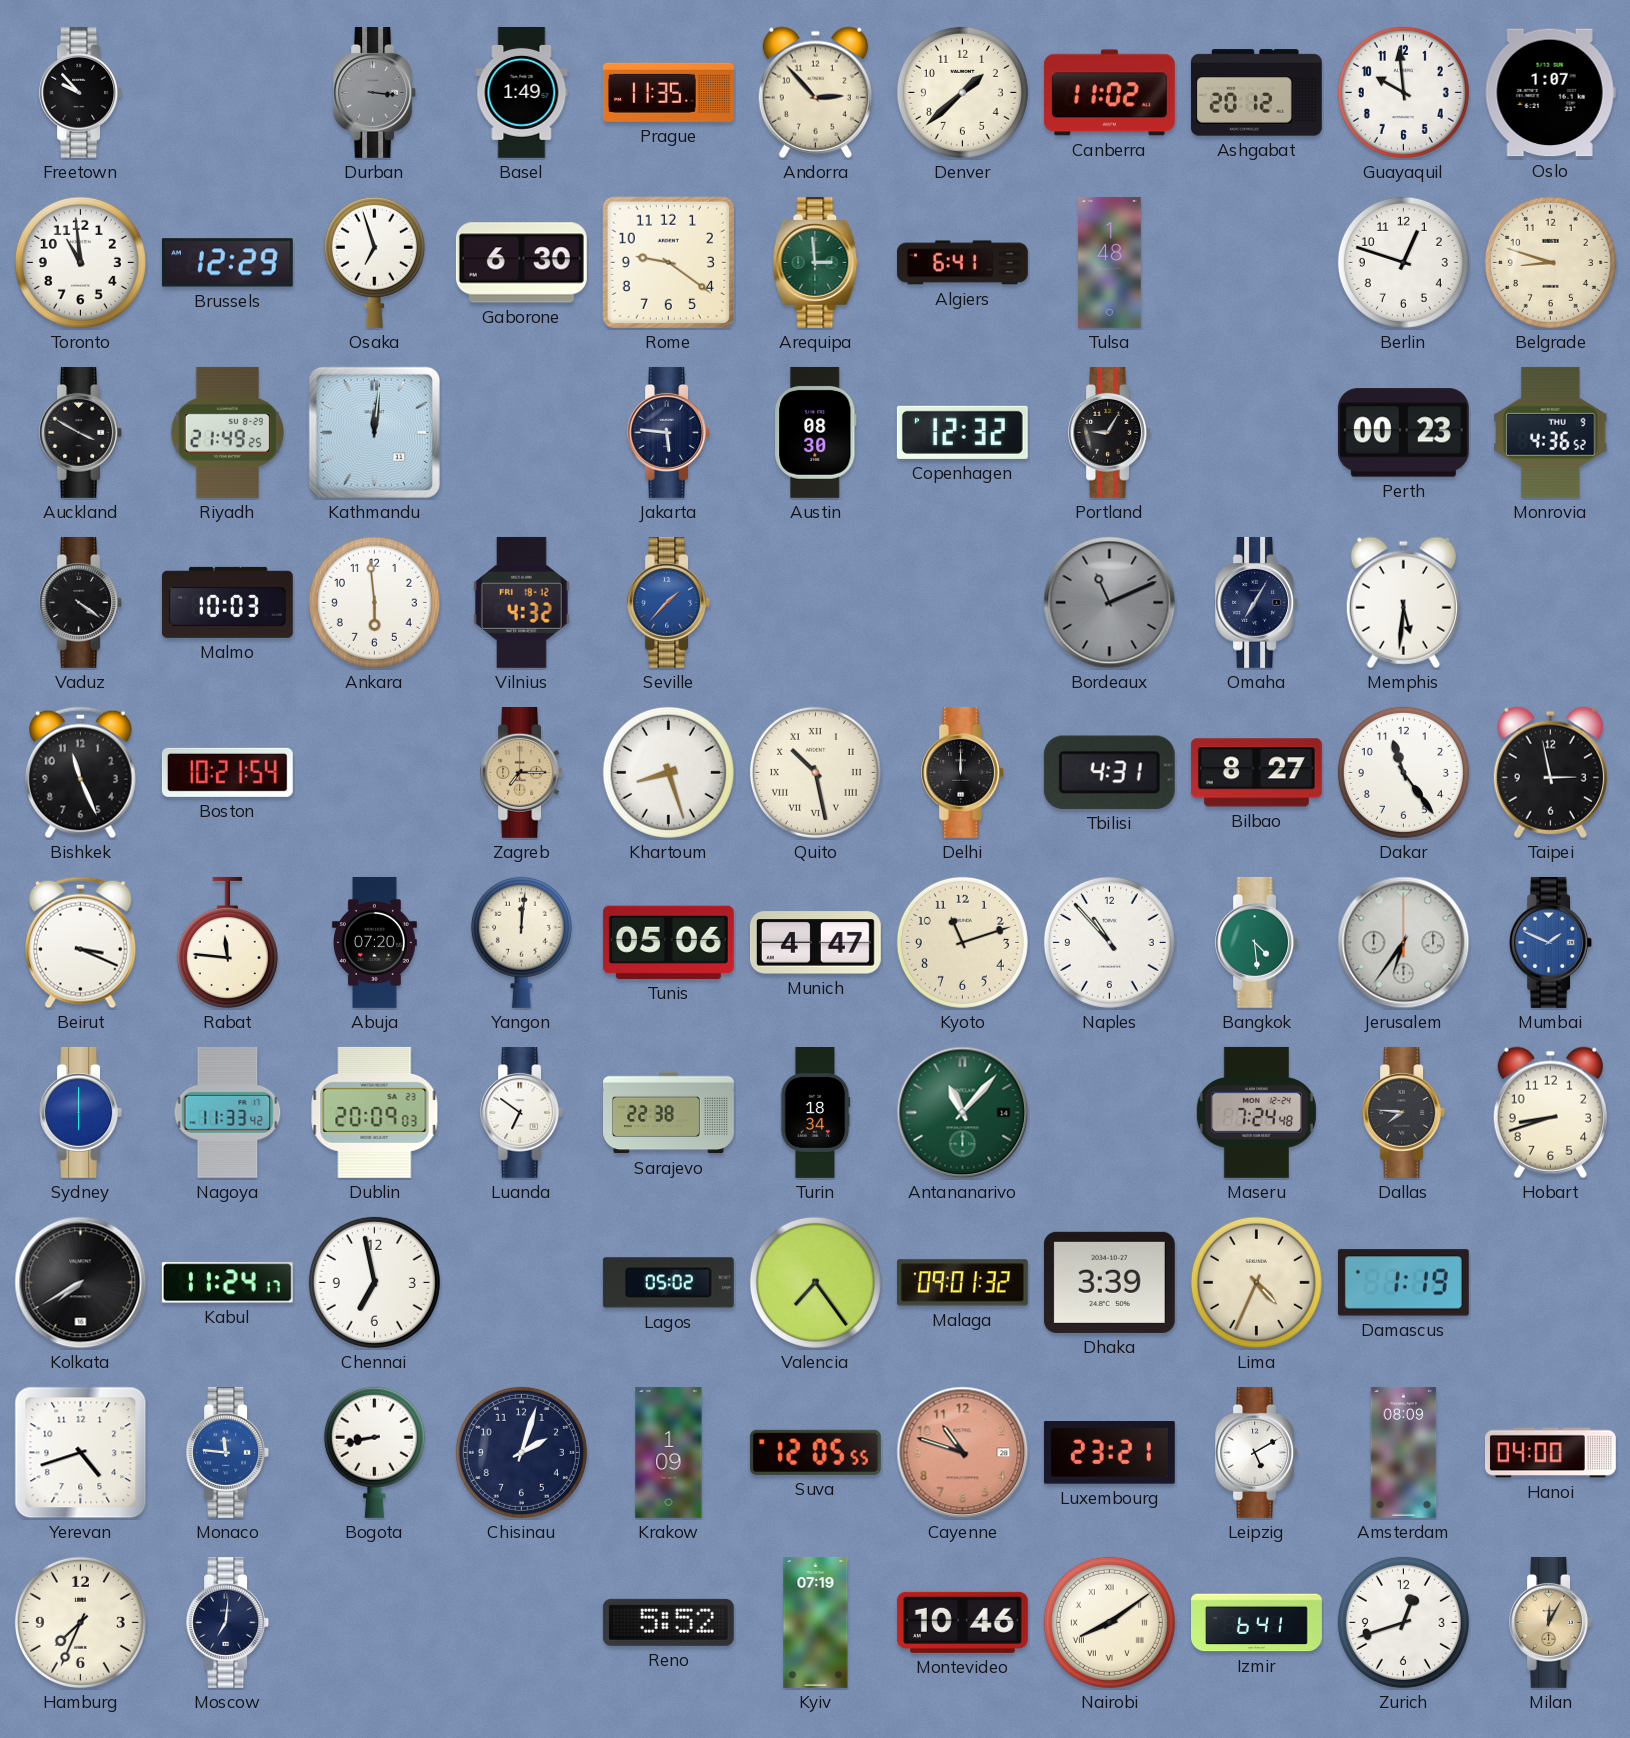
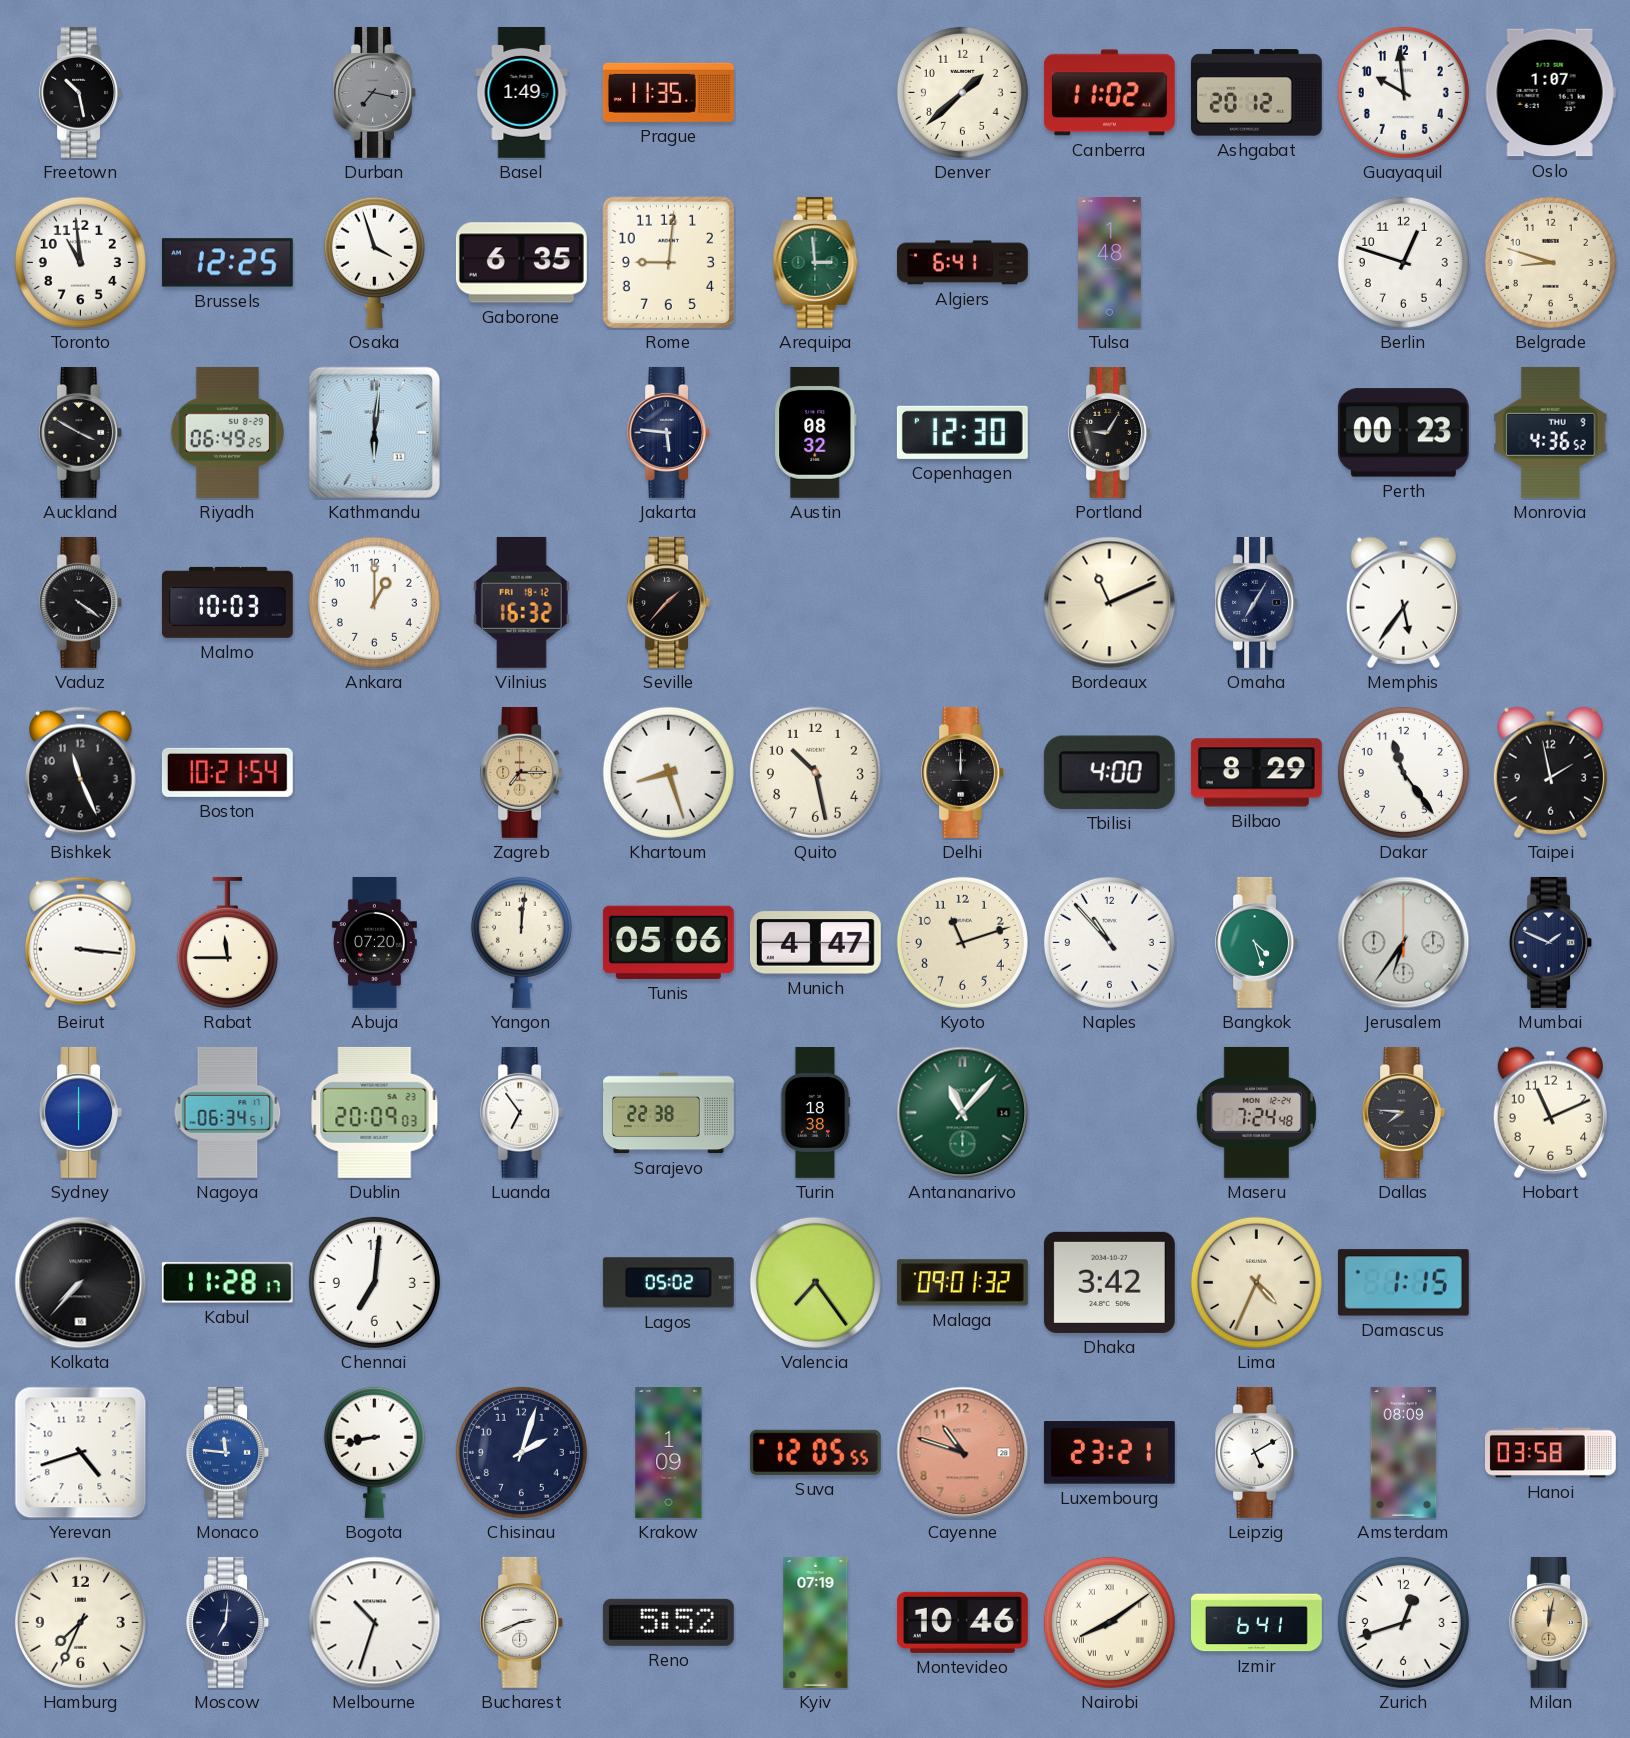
Freetown: 9:53 -> 10:28 (81, 92)
Durban: 3:16 -> 7:17 (375, 92)
Andorra: 2:53 -> none (815, 92)
Brussels: 12:29 -> 12:25 (227, 263)
Osaka: 6:57 -> 3:57 (374, 262)
Gaborone: 6:30 -> 6:35 (521, 263)
Rome: 9:21 -> 9:01 (668, 262)
Riyadh: 21:49 -> 06:49 (227, 432)
Kathmandu: 12:01 -> 6:01 (374, 432)
Austin: 08:30 -> 08:32 (816, 432)
Copenhagen: 12:32 -> 12:30 (962, 432)
Ankara: 5:59 -> 1:00 (374, 602)
Vilnius: 4:32 -> 16:32 (521, 602)
Seville dial: blue -> black (669, 602)
Bordeaux dial: grey -> cream (1110, 603)
Memphis: 5:31 -> 5:36 (1403, 602)
Quito numerals: Roman -> Arabic (815, 772)
Tbilisi: 4:31 -> 4:00 (1109, 772)
Bilbao: 8:27 -> 8:29 (1256, 773)
Taipei: 2:58 -> 1:58 (1550, 772)
Beirut: 3:19 -> 3:16 (80, 943)
Rabat: 11:46 -> 11:45 (227, 942)
Bangkok: 4:29 -> 4:27 (1257, 942)
Mumbai dial: blue -> navy (1551, 942)
Nagoya: 11:33 -> 06:34 (228, 1112)
Luanda: 6:51 -> 6:54 (522, 1112)
Turin: 18:34 -> 18:38 (815, 1113)
Hobart: 8:42 -> 11:11 (1550, 1112)
Kolkata: 7:40 -> 7:37 (81, 1283)
Kabul: 11:24 -> 11:28 (227, 1283)
Chennai: 6:58 -> 7:01 (374, 1282)
Dhaka: 3:39 -> 3:42 (1109, 1282)
Damascus: 1:19 -> 1:15 (1403, 1283)
Hanoi: 04:00 -> 03:58 (1551, 1453)
Melbourne: none -> 10:33 (375, 1623)
Bucharest: none -> 2:41 (522, 1622)
Milan: 12:05 -> 12:02 (1551, 1622)
